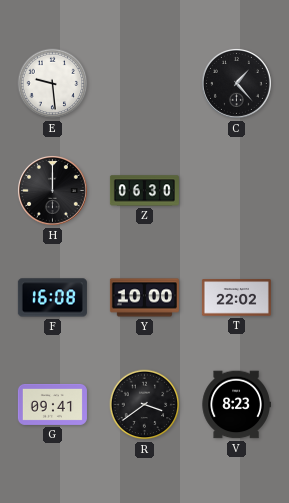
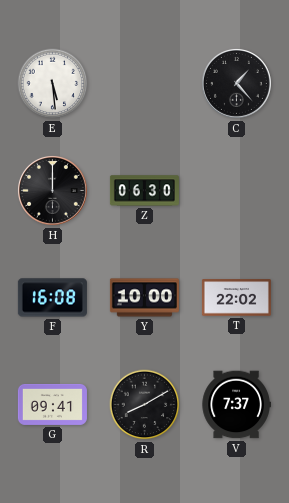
E: 9:29 -> 5:29 (53, 84)
R: 3:39 -> 8:10 (145, 405)
V: 8:23 -> 7:37 (236, 405)
